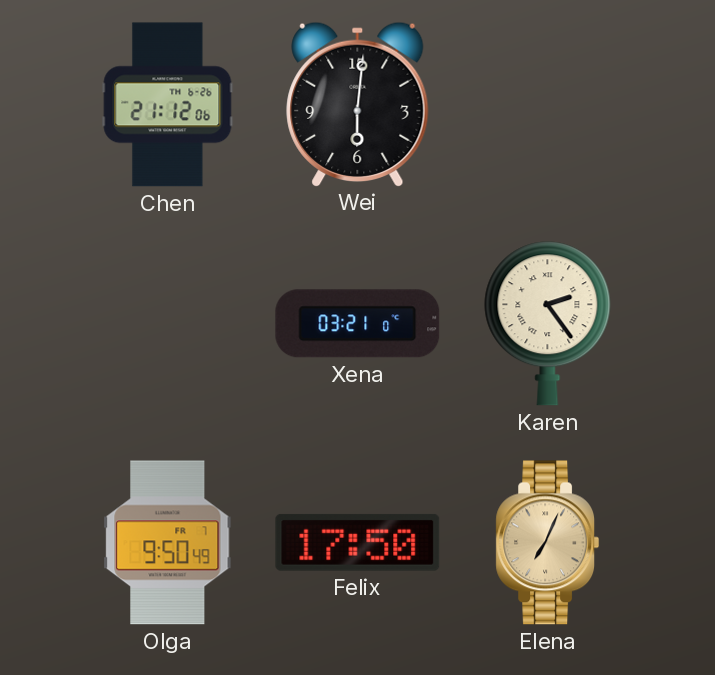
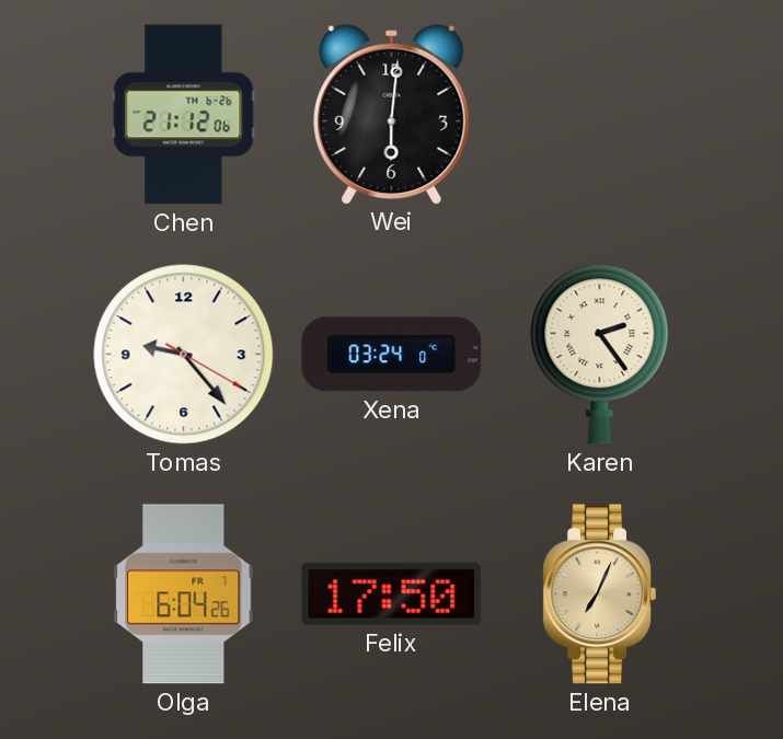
Tomas: none -> 9:23 (184, 355)
Xena: 03:21 -> 03:24 (392, 355)
Olga: 9:50 -> 6:04 (184, 594)
